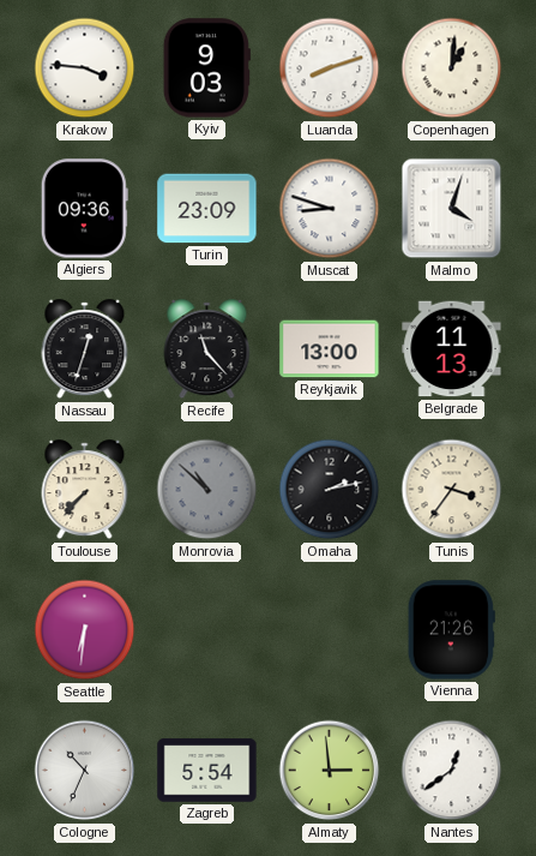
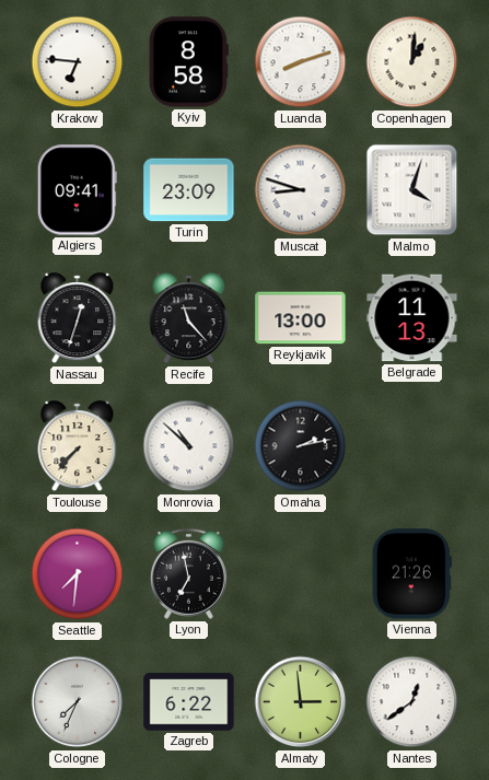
Krakow: 3:46 -> 6:46 (78, 62)
Kyiv: 9:03 -> 8:58 (188, 62)
Algiers: 09:36 -> 09:41 (77, 190)
Monrovia dial: grey -> white (189, 446)
Tunis: 3:36 -> none (452, 490)
Seattle: 6:31 -> 7:31 (78, 574)
Lyon: none -> 6:58 (188, 573)
Cologne: 10:34 -> 7:34 (78, 702)
Zagreb: 5:54 -> 6:22 (189, 702)
